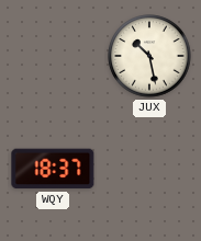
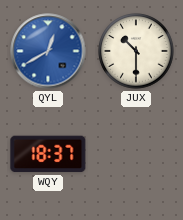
QYL: none -> 12:40 (48, 51)
JUX: 10:28 -> 10:30 (136, 51)
